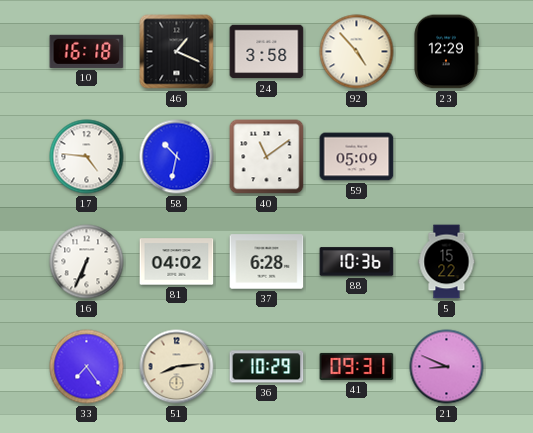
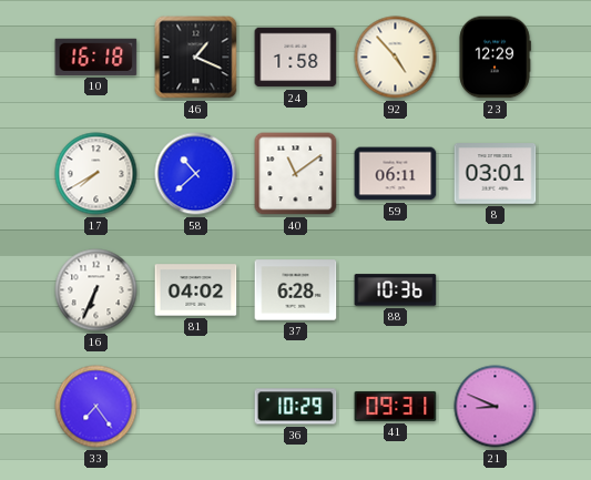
24: 3:58 -> 1:58 (296, 58)
17: 4:46 -> 7:40 (96, 174)
58: 10:32 -> 10:38 (196, 174)
59: 05:09 -> 06:11 (396, 174)
8: none -> 03:01 (496, 174)
5: 15:22 -> none (447, 262)
51: 8:14 -> none (177, 367)
